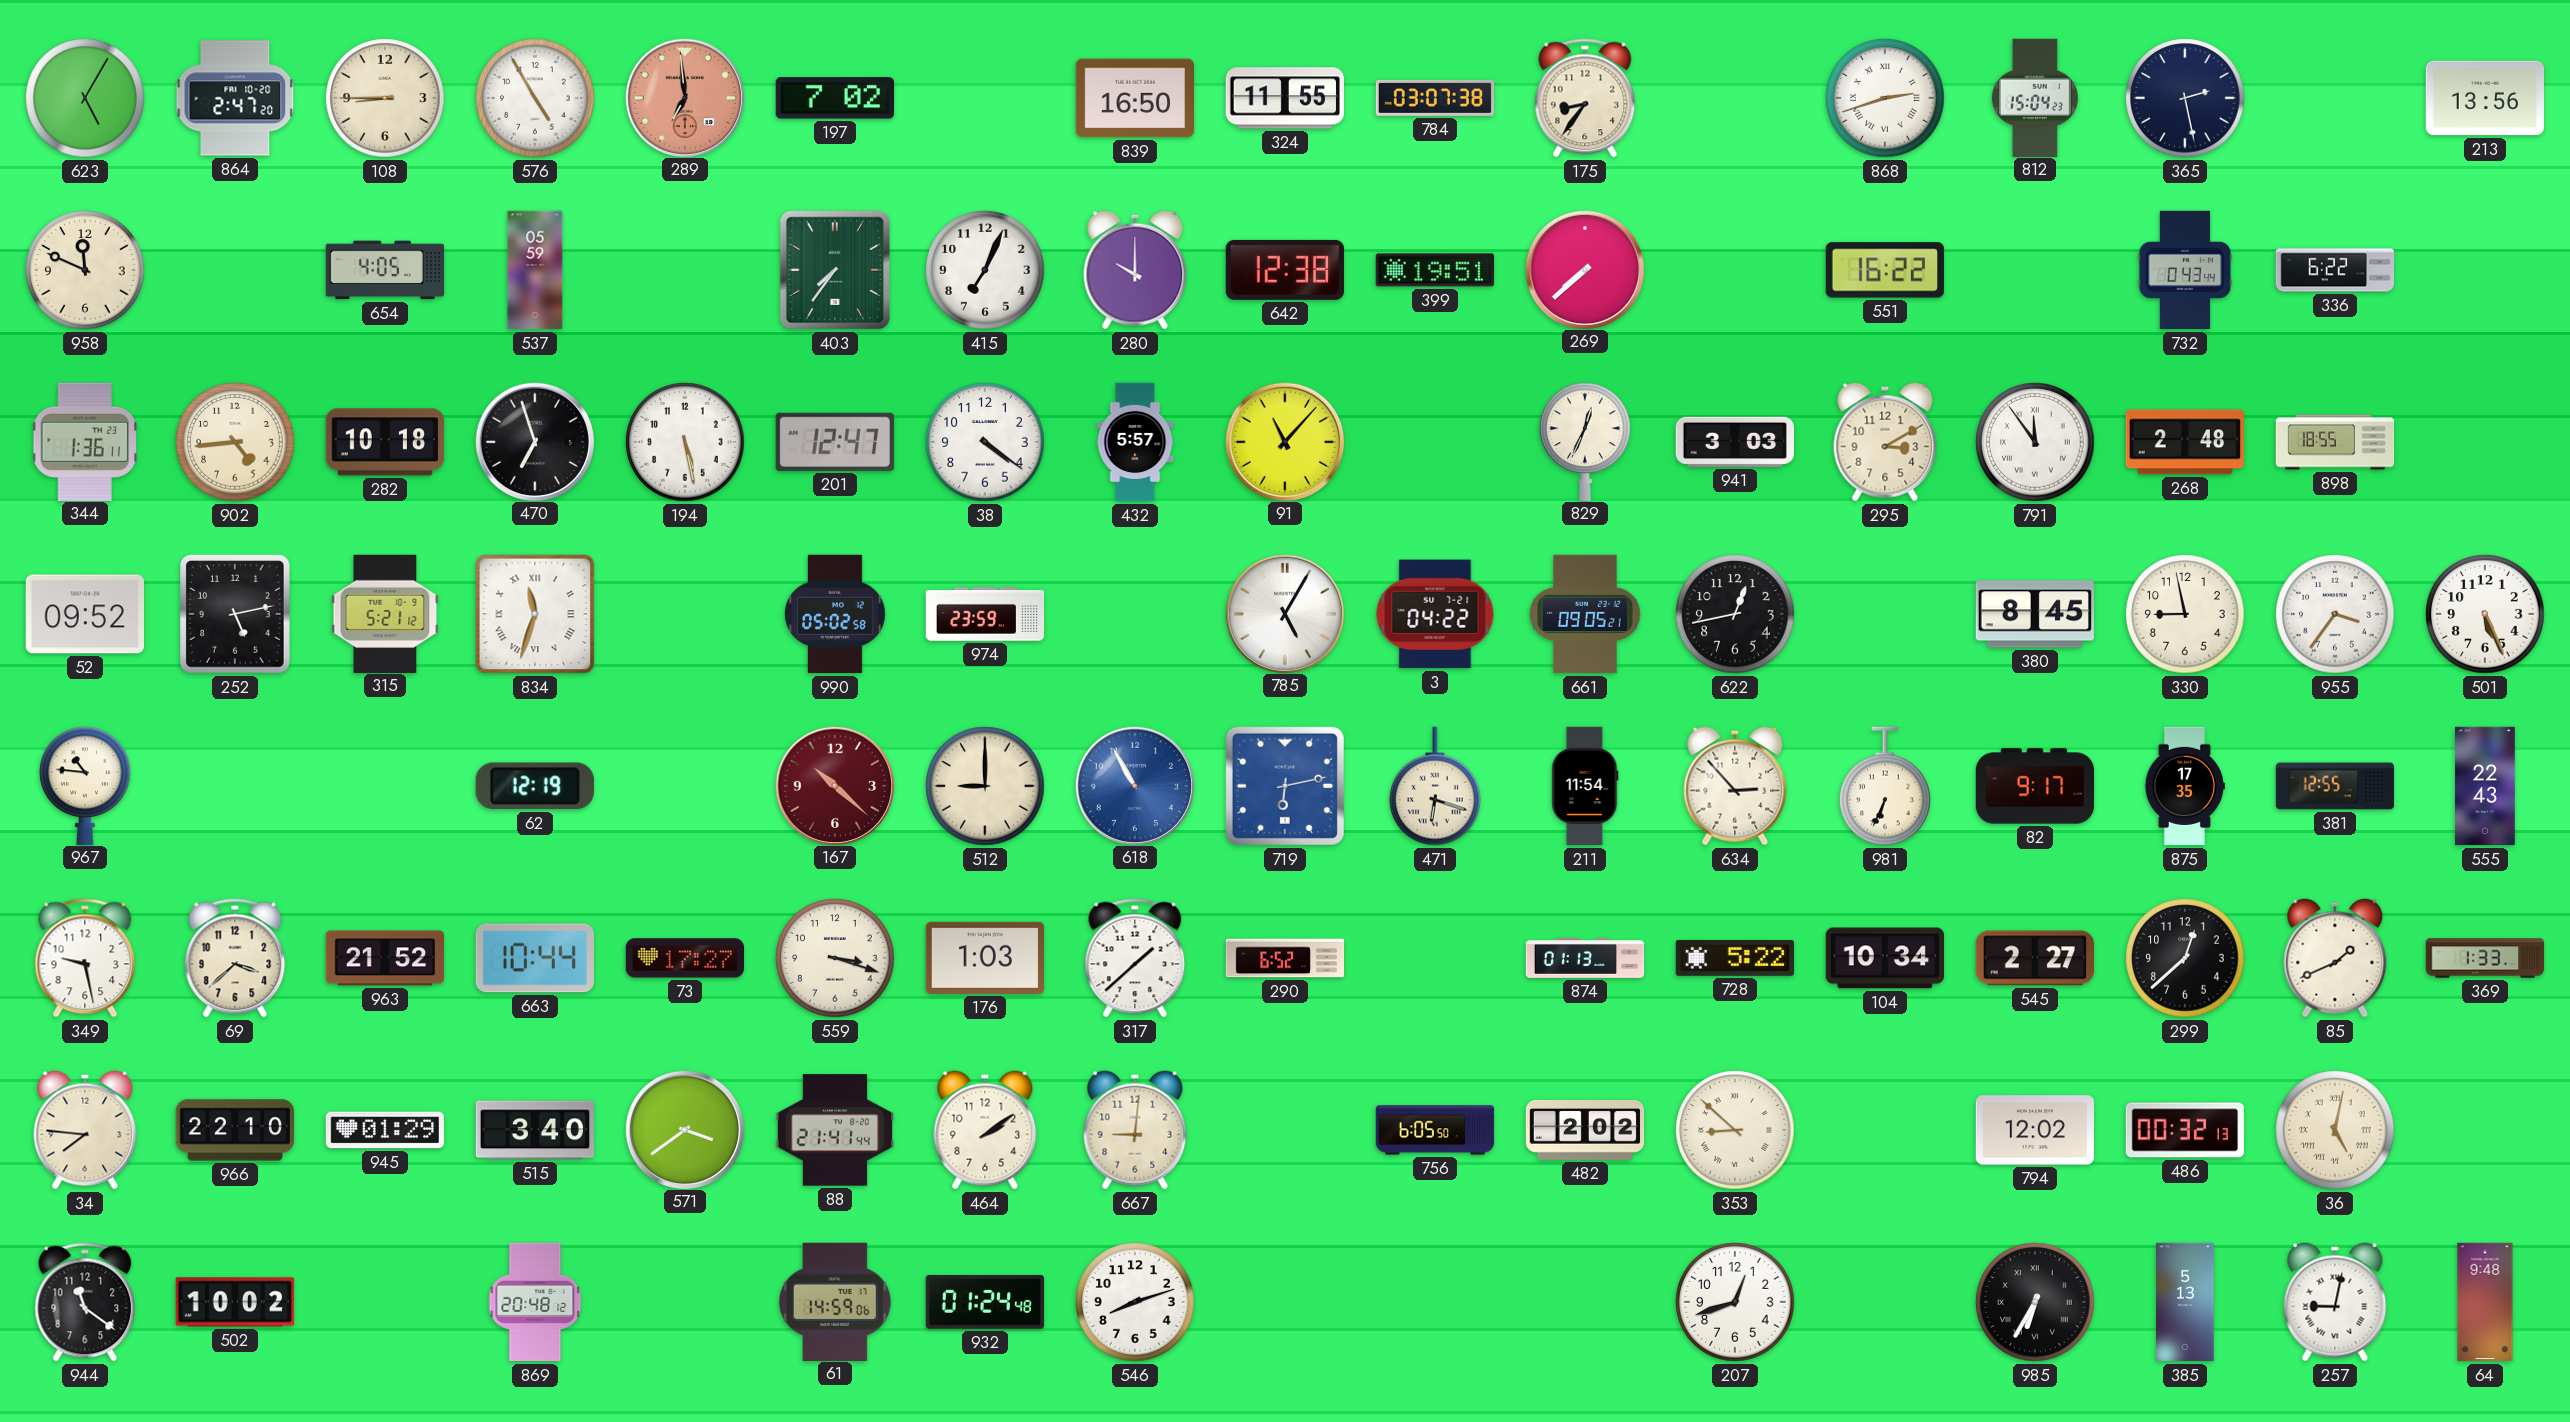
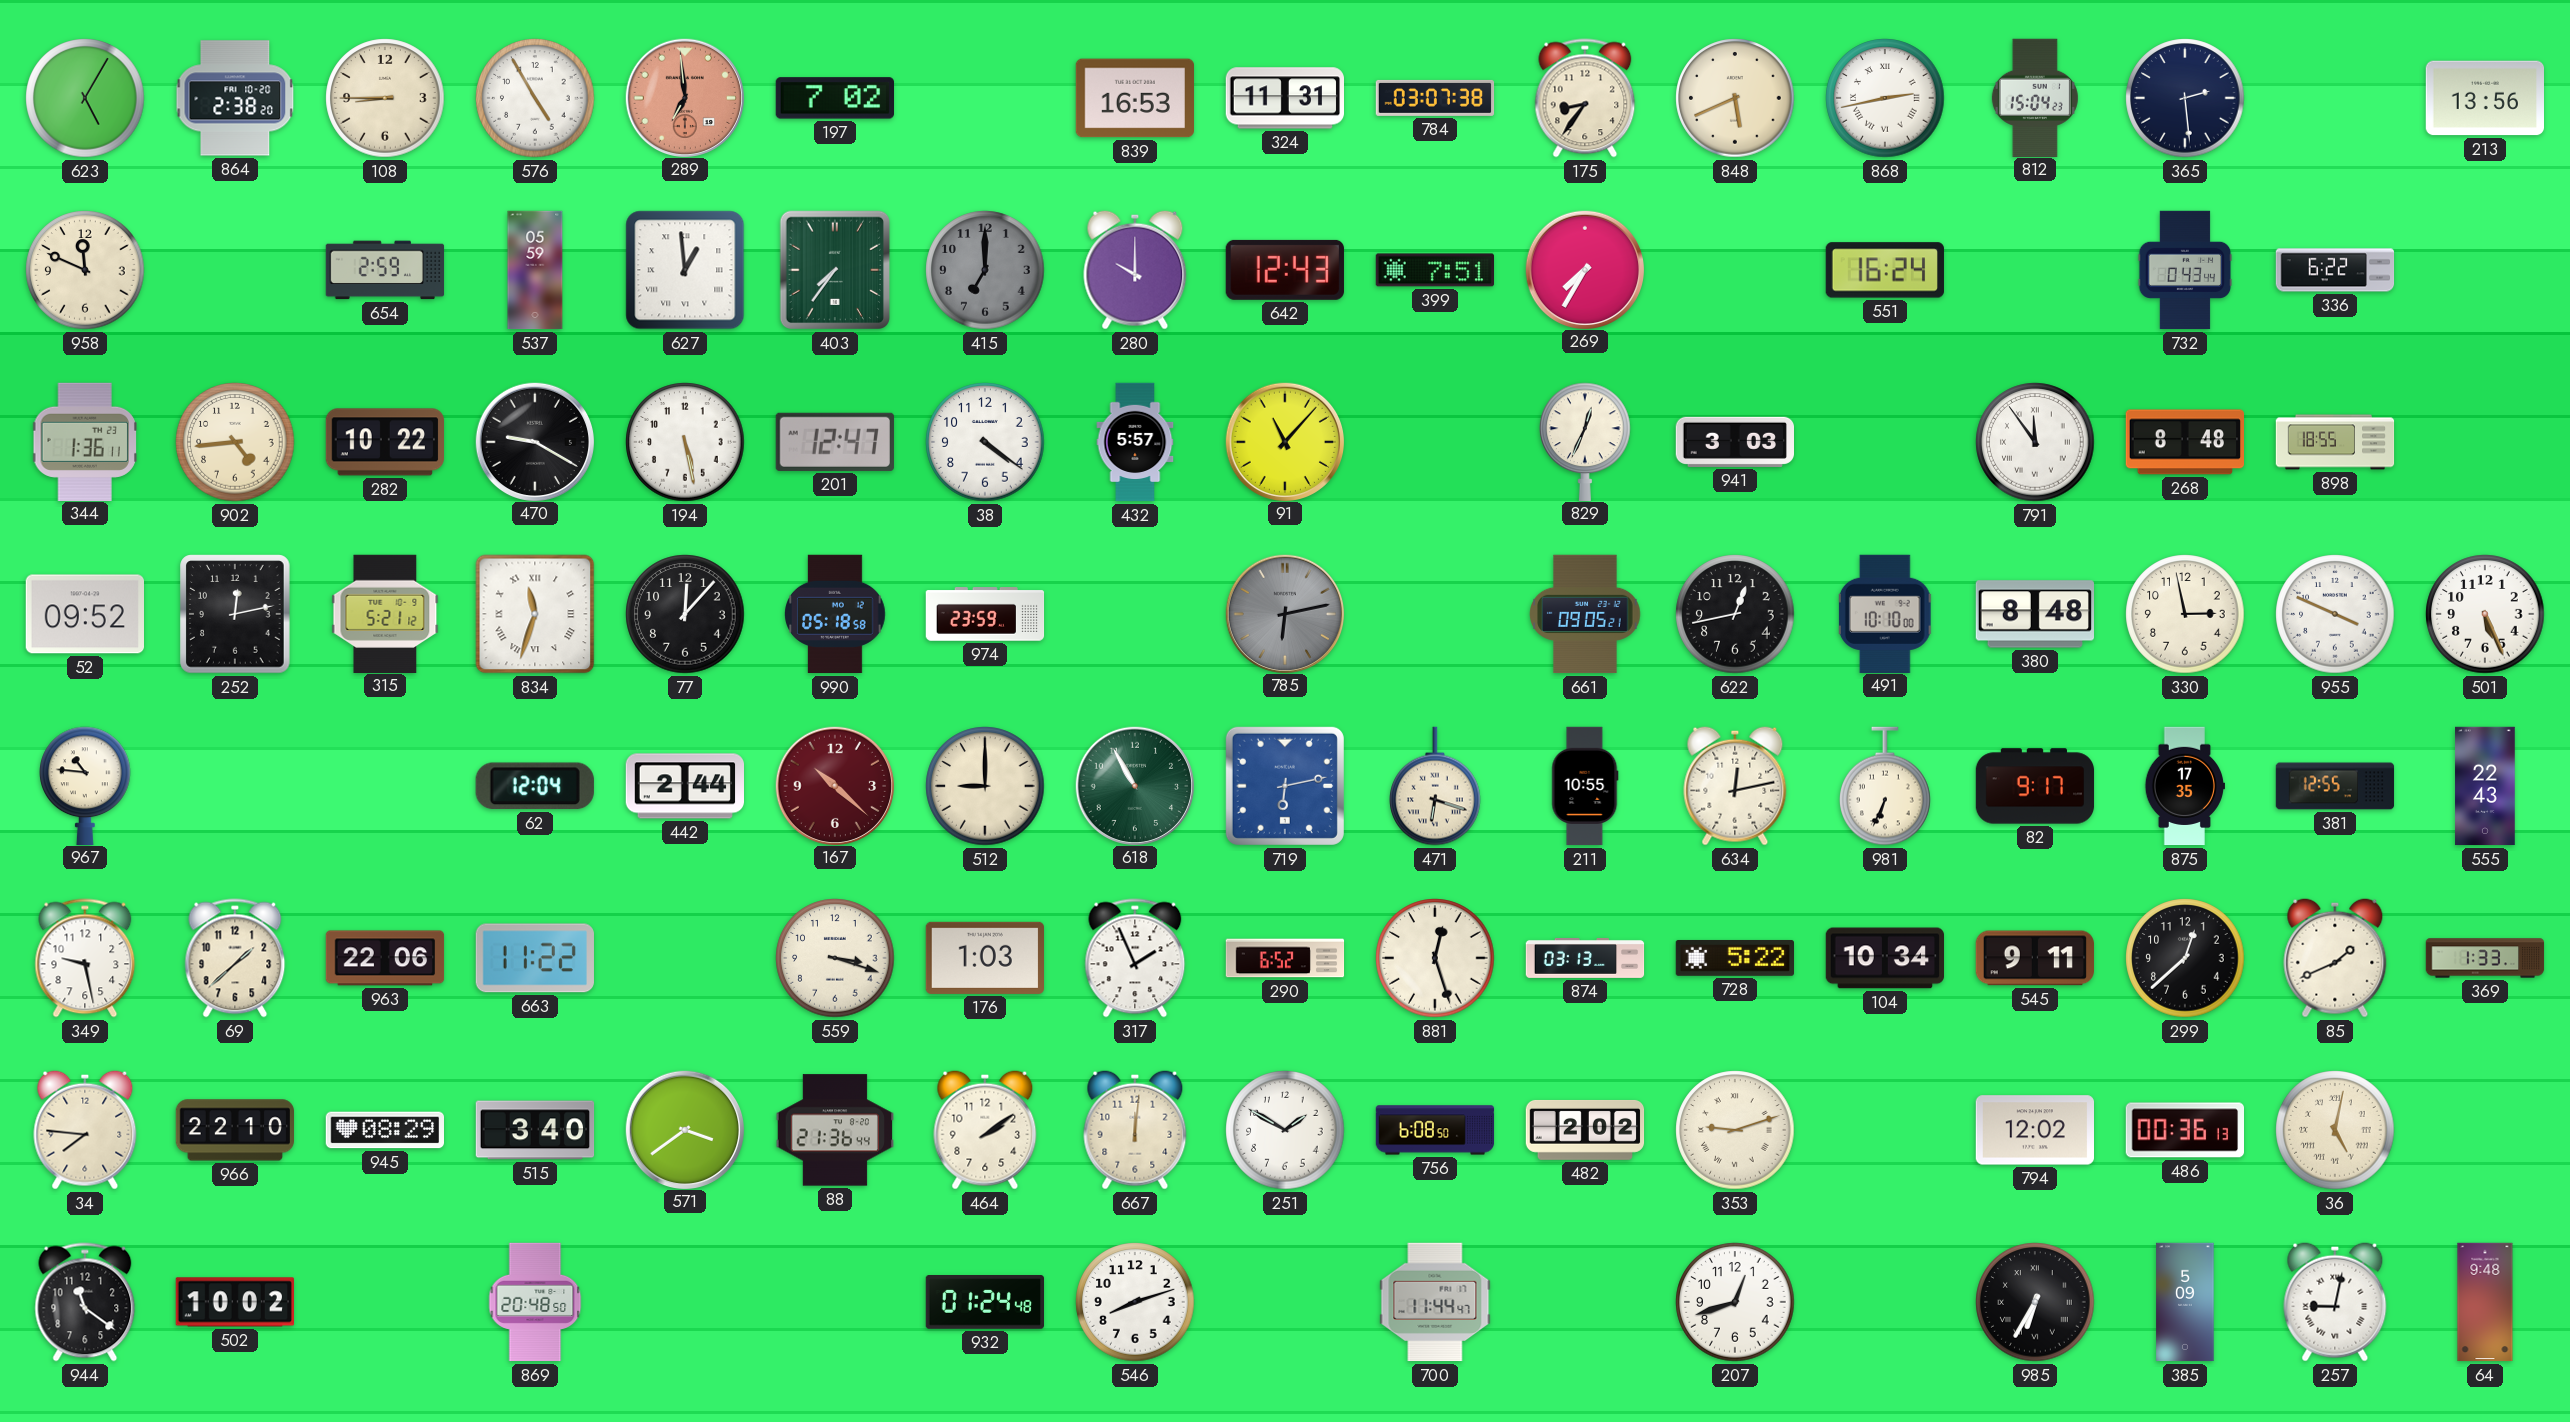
864: 2:47 -> 2:38 (235, 98)
839: 16:50 -> 16:53 (1134, 98)
324: 11:55 -> 11:31 (1284, 98)
848: none -> 5:41 (1735, 98)
868: 2:42 -> 2:43 (1885, 98)
365: 2:28 -> 2:29 (2185, 98)
654: 4:05 -> 2:59 (385, 270)
627: none -> 12:59 (685, 270)
415: 7:04 -> 7:00 (985, 270)
415 dial: white -> grey (985, 270)
642: 12:38 -> 12:43 (1285, 270)
399: 19:51 -> 7:51 (1434, 270)
269: 7:38 -> 7:35 (1584, 269)
551: 16:22 -> 16:24 (1885, 270)
282: 10:18 -> 10:22 (384, 442)
470: 6:57 -> 9:20 (534, 441)
295: 3:10 -> none (1885, 442)
268: 2:48 -> 8:48 (2184, 442)
252: 5:13 -> 12:13 (235, 614)
77: none -> 12:07 (685, 614)
990: 05:02 -> 05:18 (836, 614)
785: 5:05 -> 6:13 (1284, 613)
785 dial: white -> grey (1284, 613)
3: 04:22 -> none (1435, 614)
491: none -> 10:10 (1885, 613)
380: 8:45 -> 8:48 (2034, 614)
330: 8:58 -> 2:58 (2185, 614)
955: 3:36 -> 3:49 (2335, 614)
62: 12:19 -> 12:04 (535, 786)
442: none -> 2:44 (684, 786)
618 dial: blue -> green (1134, 785)
211: 11:54 -> 10:55 (1585, 786)
634: 2:53 -> 12:13 (1735, 786)
69: 3:38 -> 1:38 (235, 958)
963: 21:52 -> 22:06 (385, 958)
663: 10:44 -> 11:22 (535, 958)
73: 17:27 -> none (684, 958)
317: 1:38 -> 1:56 (1135, 958)
881: none -> 12:27 (1435, 958)
874: 01:13 -> 03:13 (1585, 958)
545: 2:27 -> 9:11 (2034, 958)
945: 01:29 -> 08:29 (385, 1130)
88: 21:41 -> 21:36 (834, 1130)
667: 9:01 -> 12:01 (1135, 1130)
251: none -> 1:50 (1285, 1130)
756: 6:05 -> 6:08 (1435, 1130)
353: 8:52 -> 9:12 (1735, 1130)
486: 00:32 -> 00:36 (2184, 1130)
869: 20:48:12 -> 20:48:50 (535, 1302)
61: 14:59 -> none (836, 1301)
700: none -> 11:44 (1435, 1302)
385: 5:13 -> 5:09 (2185, 1302)
